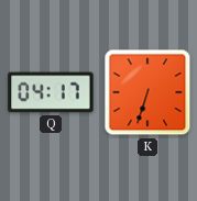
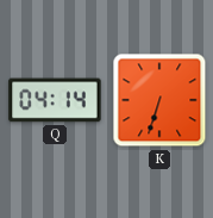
Q: 04:17 -> 04:14 (55, 100)
